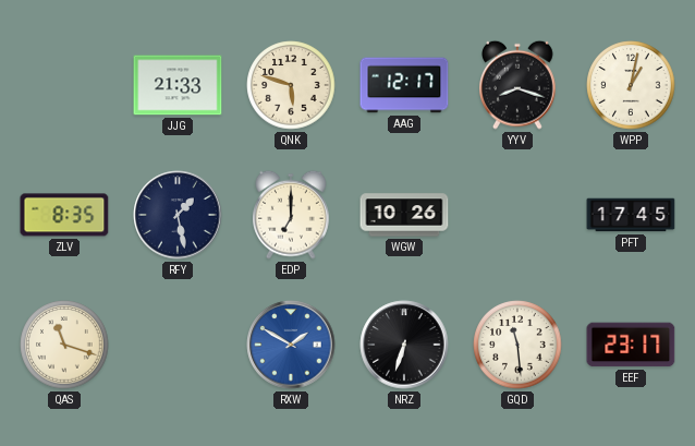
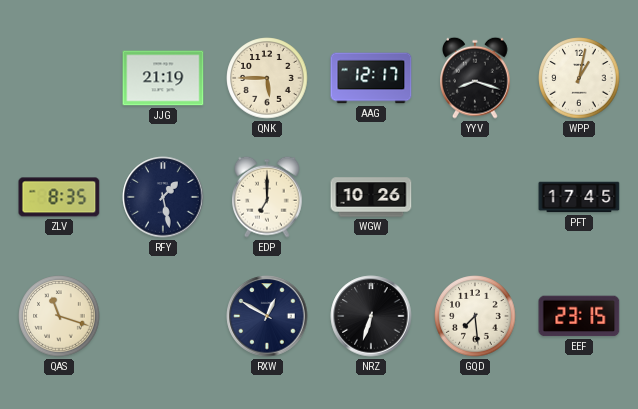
JJG: 21:33 -> 21:19 (163, 78)
QNK: 5:48 -> 5:45 (267, 78)
RXW: 1:50 -> 12:50 (267, 316)
RXW dial: blue -> navy (267, 316)
GQD: 11:29 -> 7:29 (475, 316)
EEF: 23:17 -> 23:15 (579, 316)
